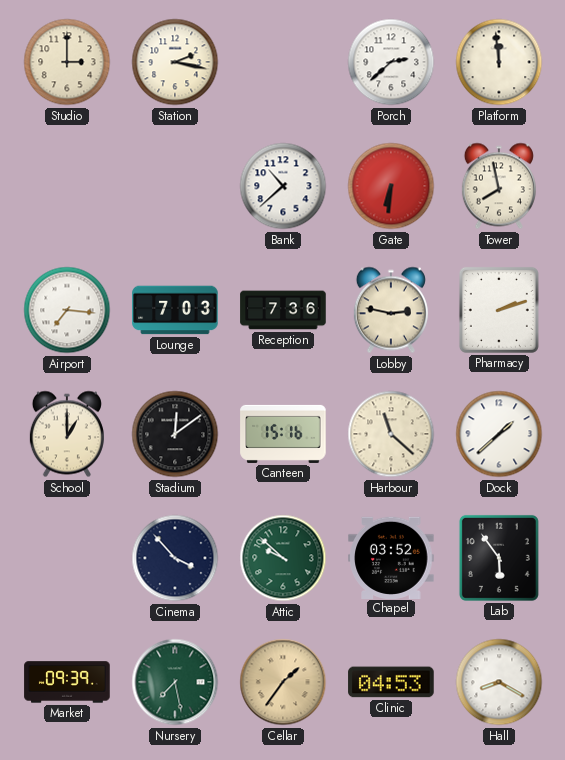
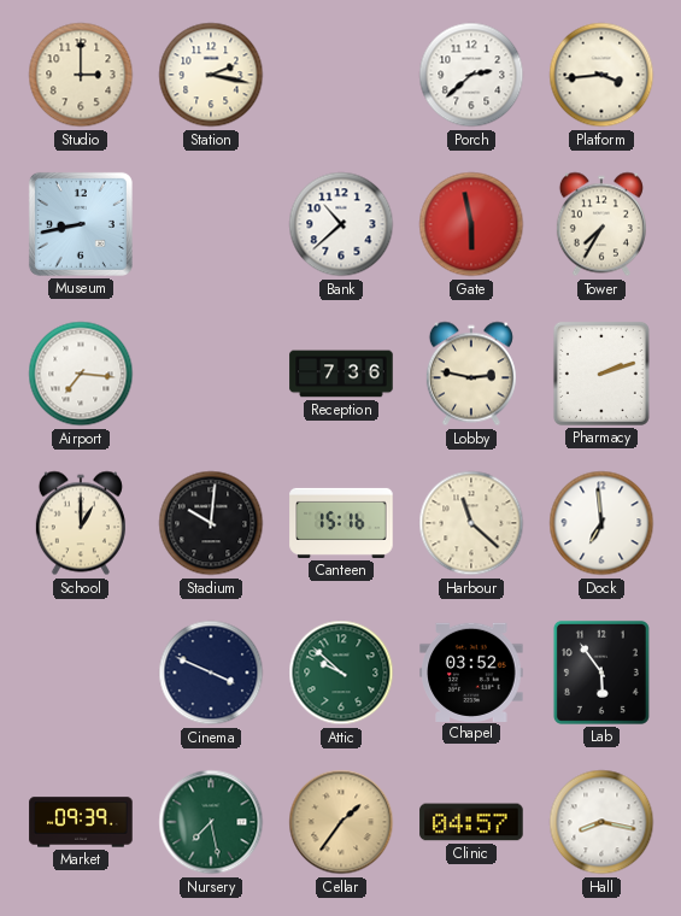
Platform: 11:59 -> 3:44 (601, 75)
Museum: none -> 8:43 (81, 224)
Gate: 6:31 -> 5:58 (471, 224)
Tower: 7:58 -> 7:35 (601, 224)
Lounge: 7:03 -> none (175, 310)
Stadium: 12:09 -> 10:01 (211, 523)
Dock: 1:38 -> 6:59 (601, 523)
Cinema: 3:53 -> 3:49 (211, 673)
Clinic: 04:53 -> 04:57 (471, 822)
Hall: 8:20 -> 8:17 (601, 822)
